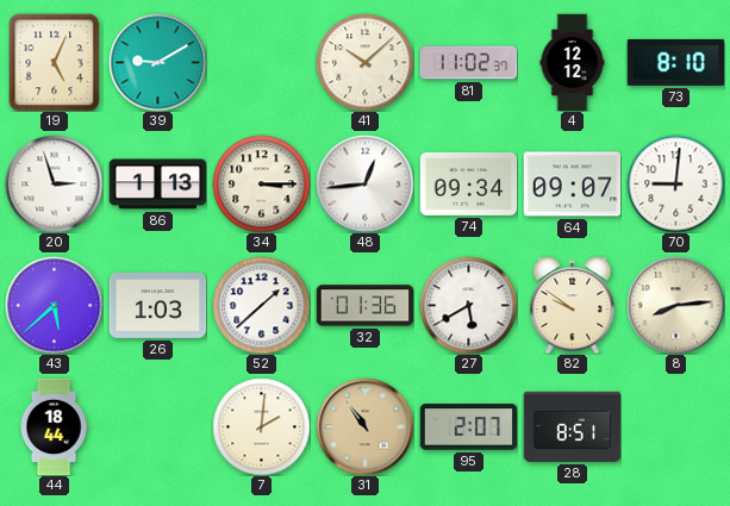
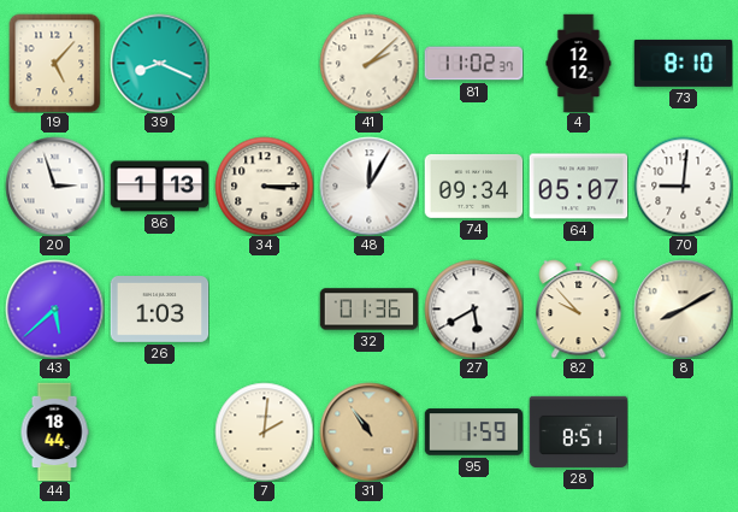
19: 5:04 -> 5:07 (55, 63)
39: 9:10 -> 8:19 (159, 63)
41: 10:08 -> 2:08 (368, 63)
48: 12:44 -> 12:05 (368, 186)
64: 09:07 -> 05:07 (578, 187)
52: 1:38 -> none (261, 305)
82: 9:51 -> 9:53 (579, 310)
8: 8:14 -> 8:10 (683, 308)
95: 2:07 -> 1:59 (473, 432)
